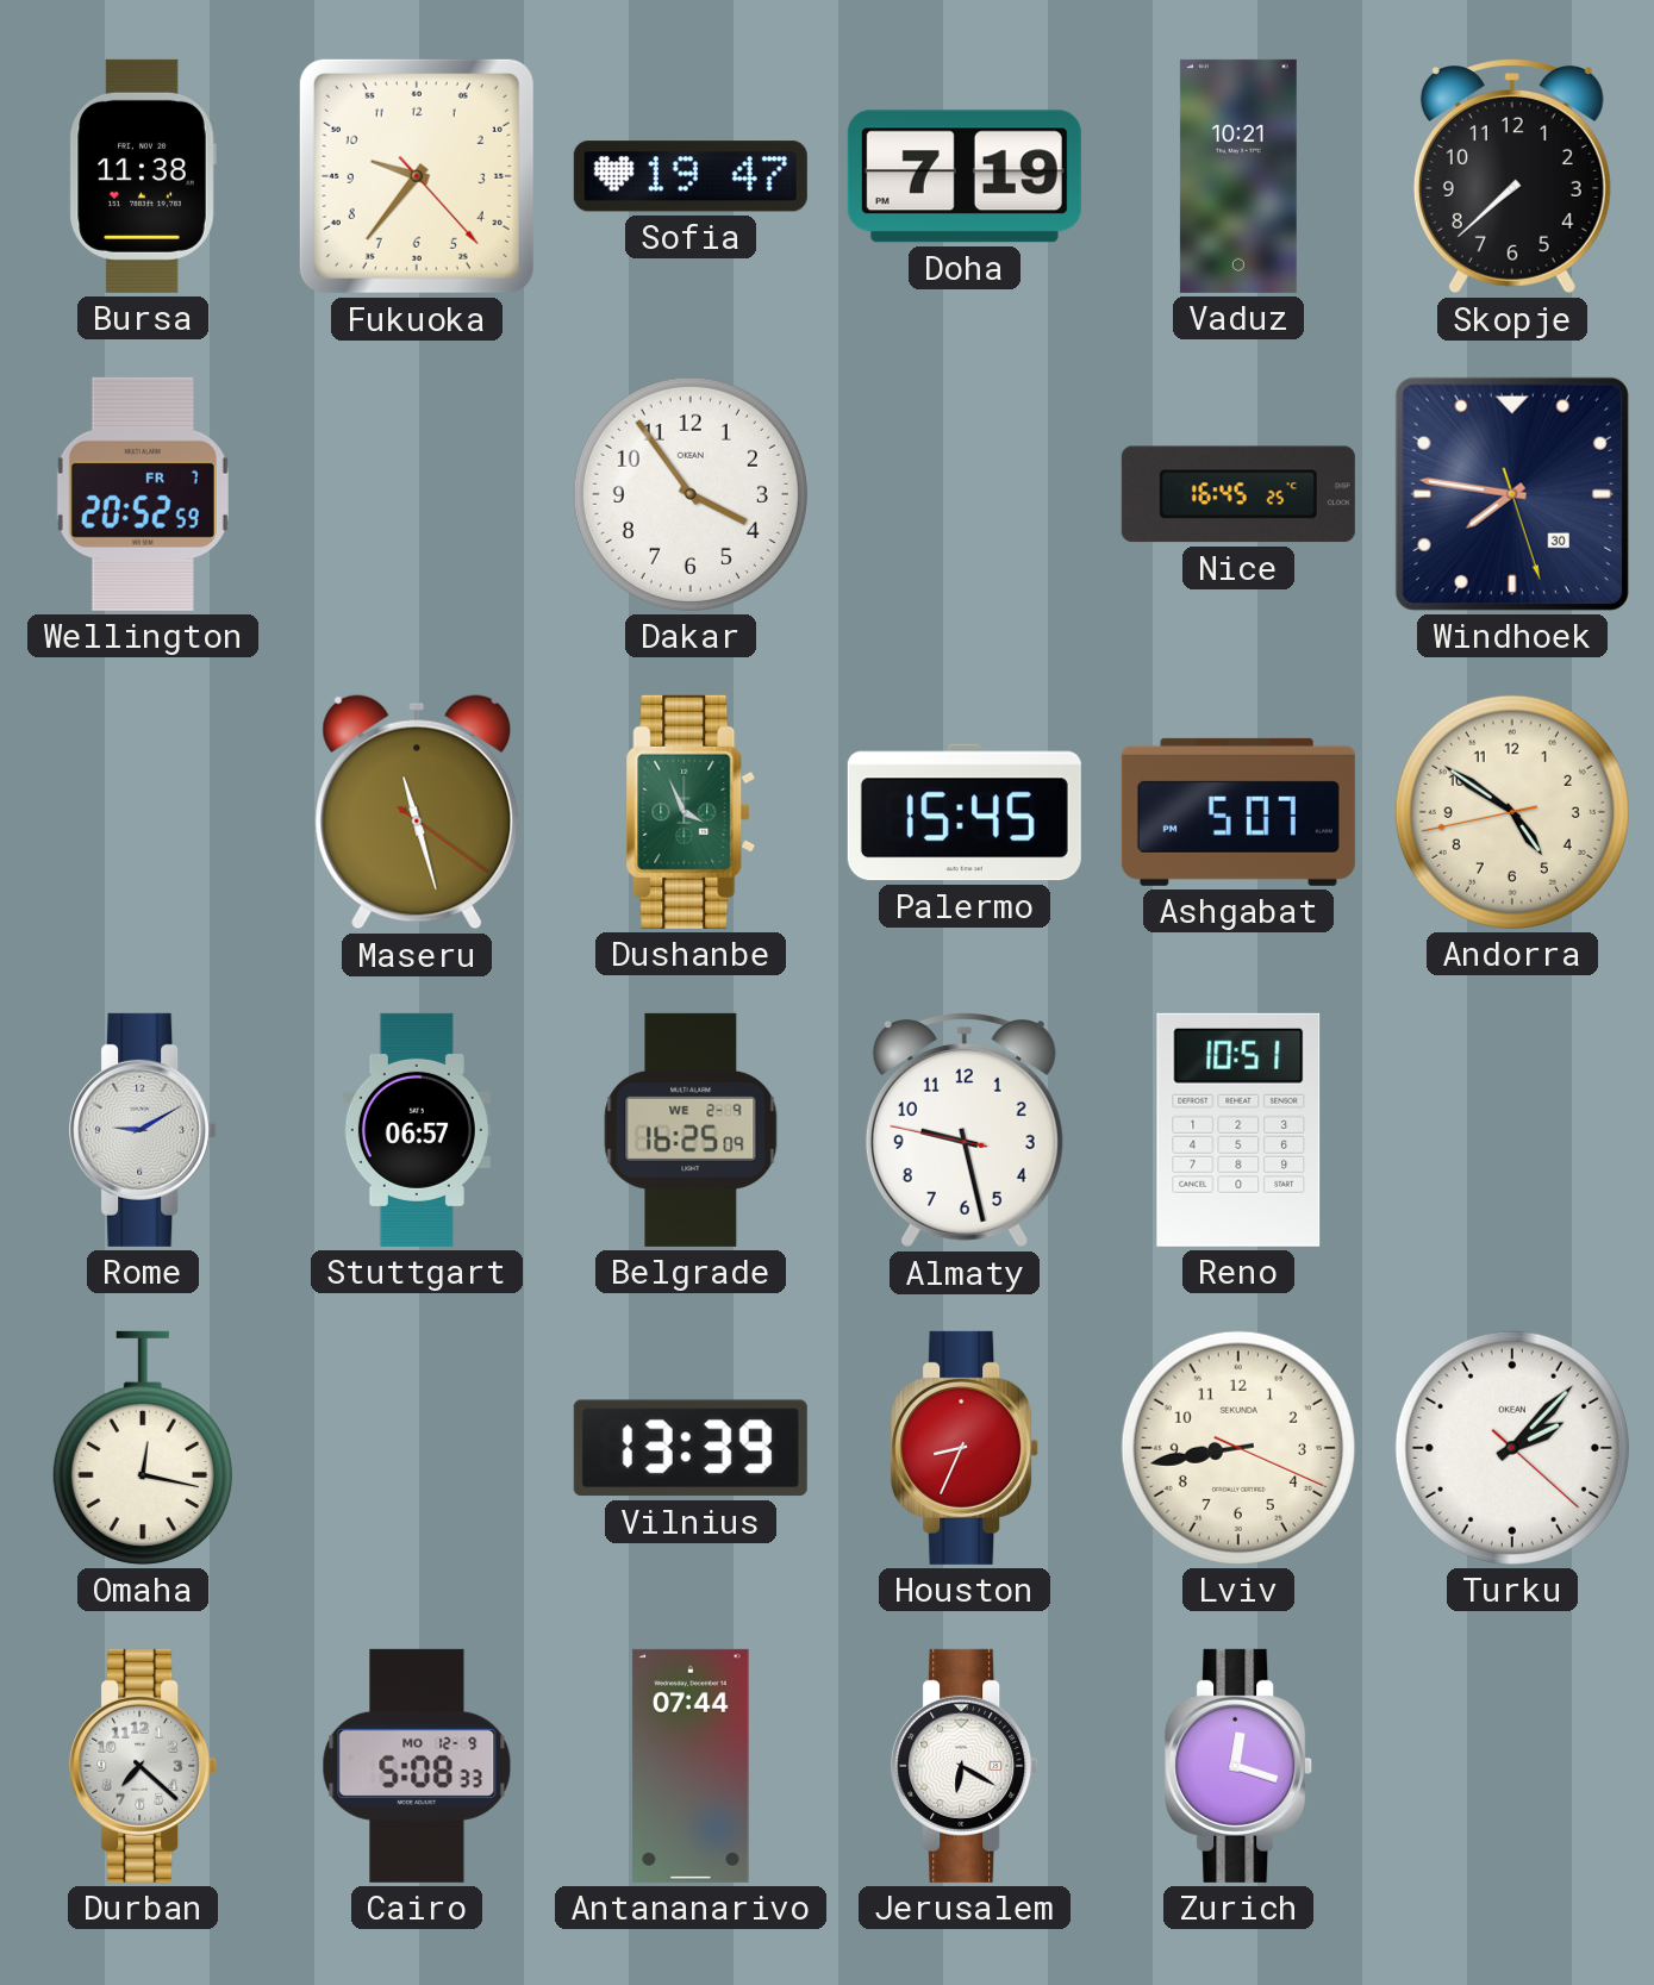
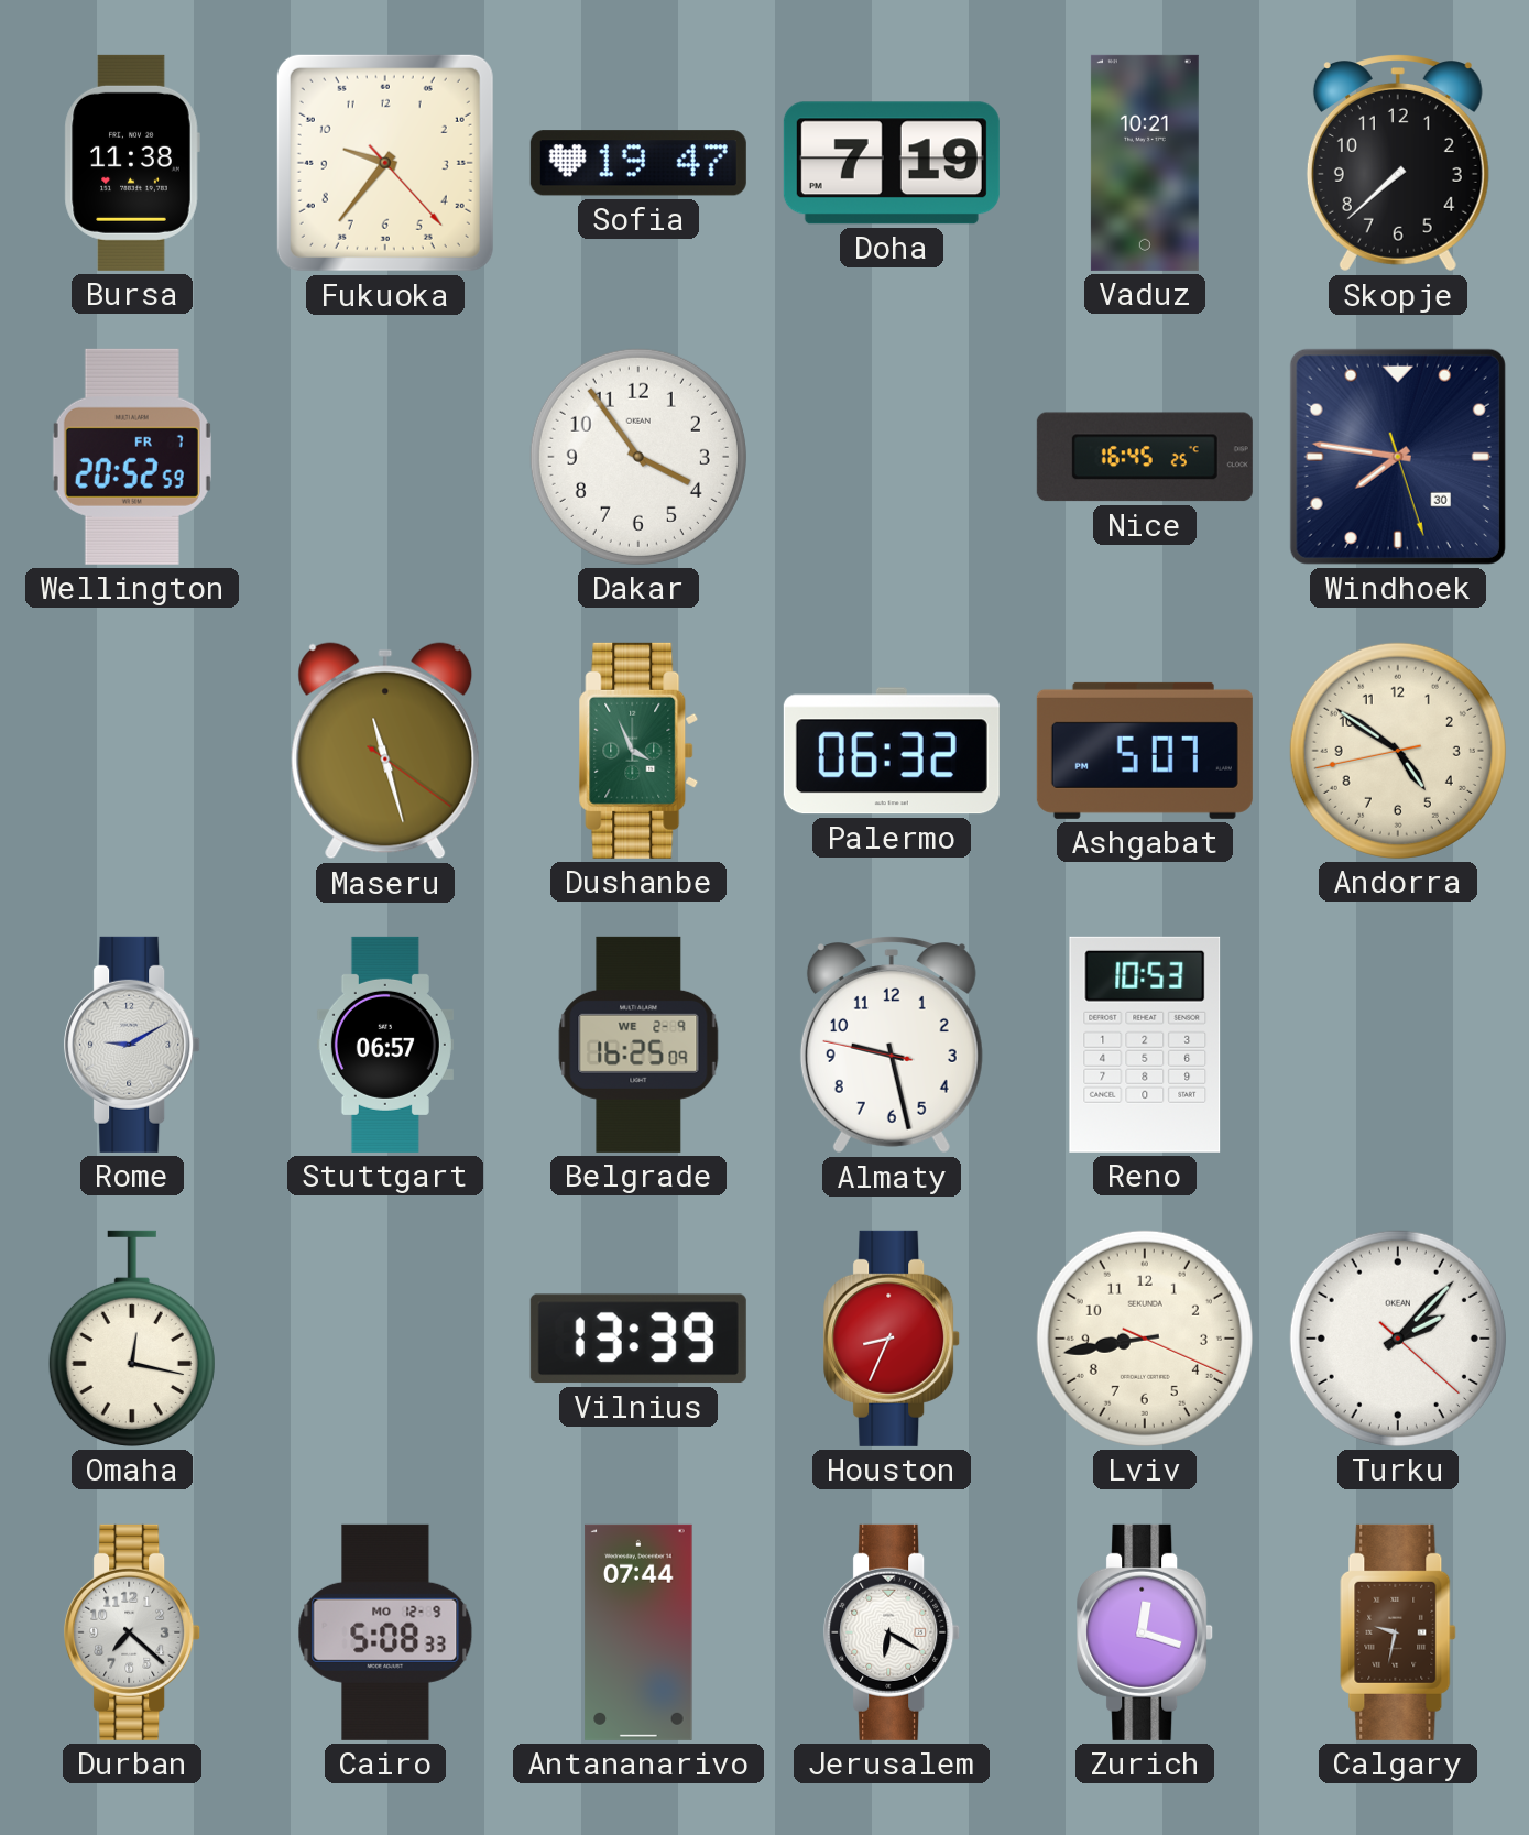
Palermo: 15:45 -> 06:32 (892, 751)
Reno: 10:51 -> 10:53 (1145, 1045)
Calgary: none -> 9:32 (1398, 1632)
